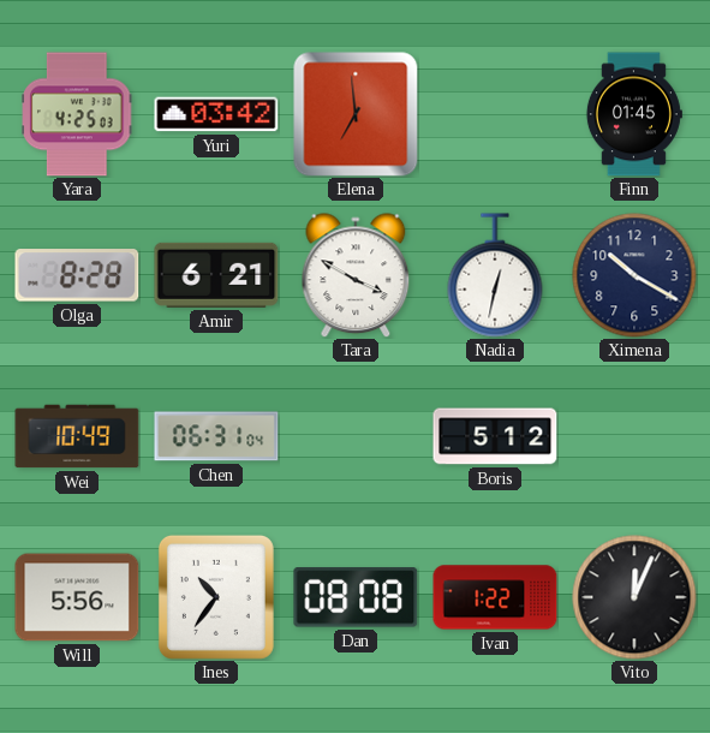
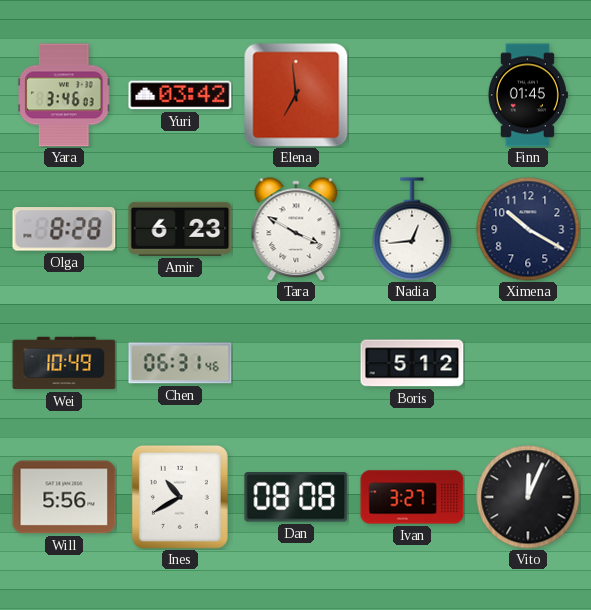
Yara: 4:25 -> 3:46 (64, 95)
Amir: 6:21 -> 6:23 (180, 229)
Nadia: 12:32 -> 12:44 (412, 229)
Chen: 06:31:04 -> 06:31:46 (180, 363)
Ines: 10:36 -> 10:40 (180, 497)
Ivan: 1:22 -> 3:27 (412, 497)
